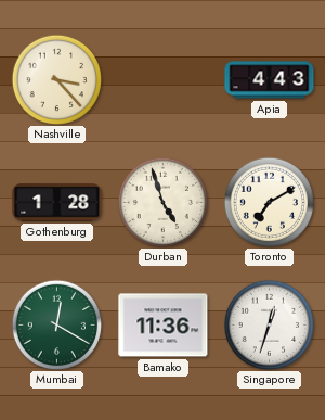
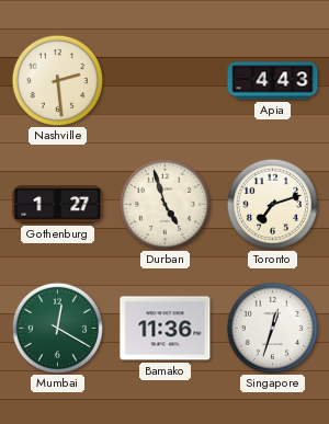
Nashville: 3:23 -> 2:29 (57, 80)
Gothenburg: 1:28 -> 1:27 (58, 205)
Toronto: 7:10 -> 7:12 (272, 204)
